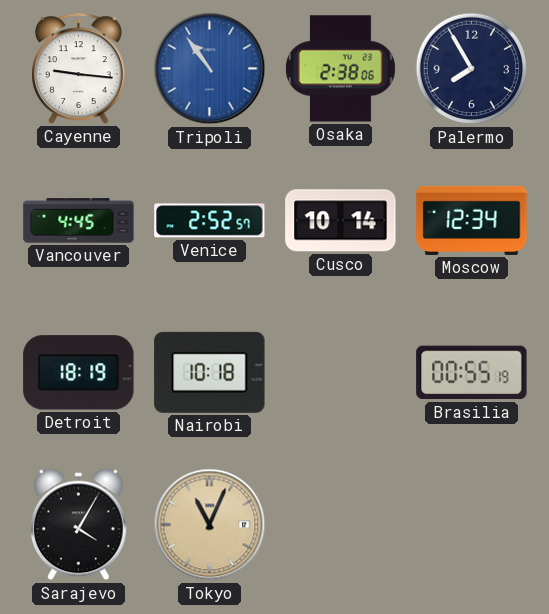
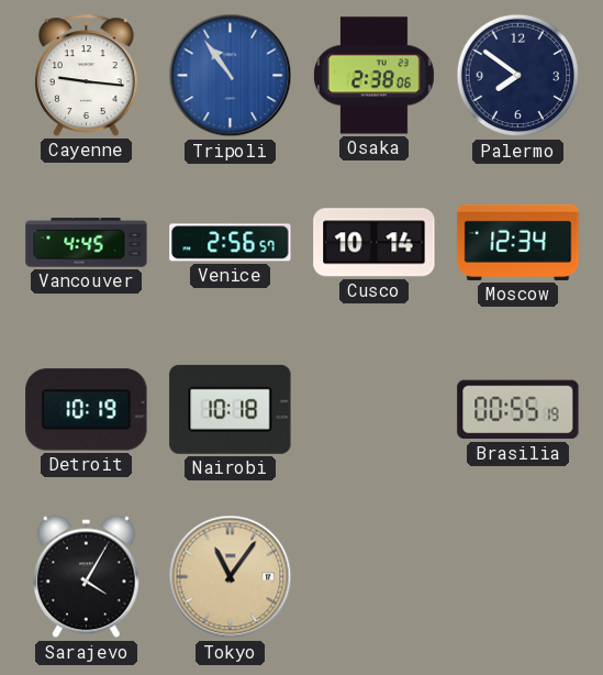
Palermo: 7:55 -> 7:51 (518, 76)
Venice: 2:52 -> 2:56 (231, 243)
Detroit: 18:19 -> 10:19 (87, 410)
Tokyo: 11:04 -> 11:06 (231, 577)
